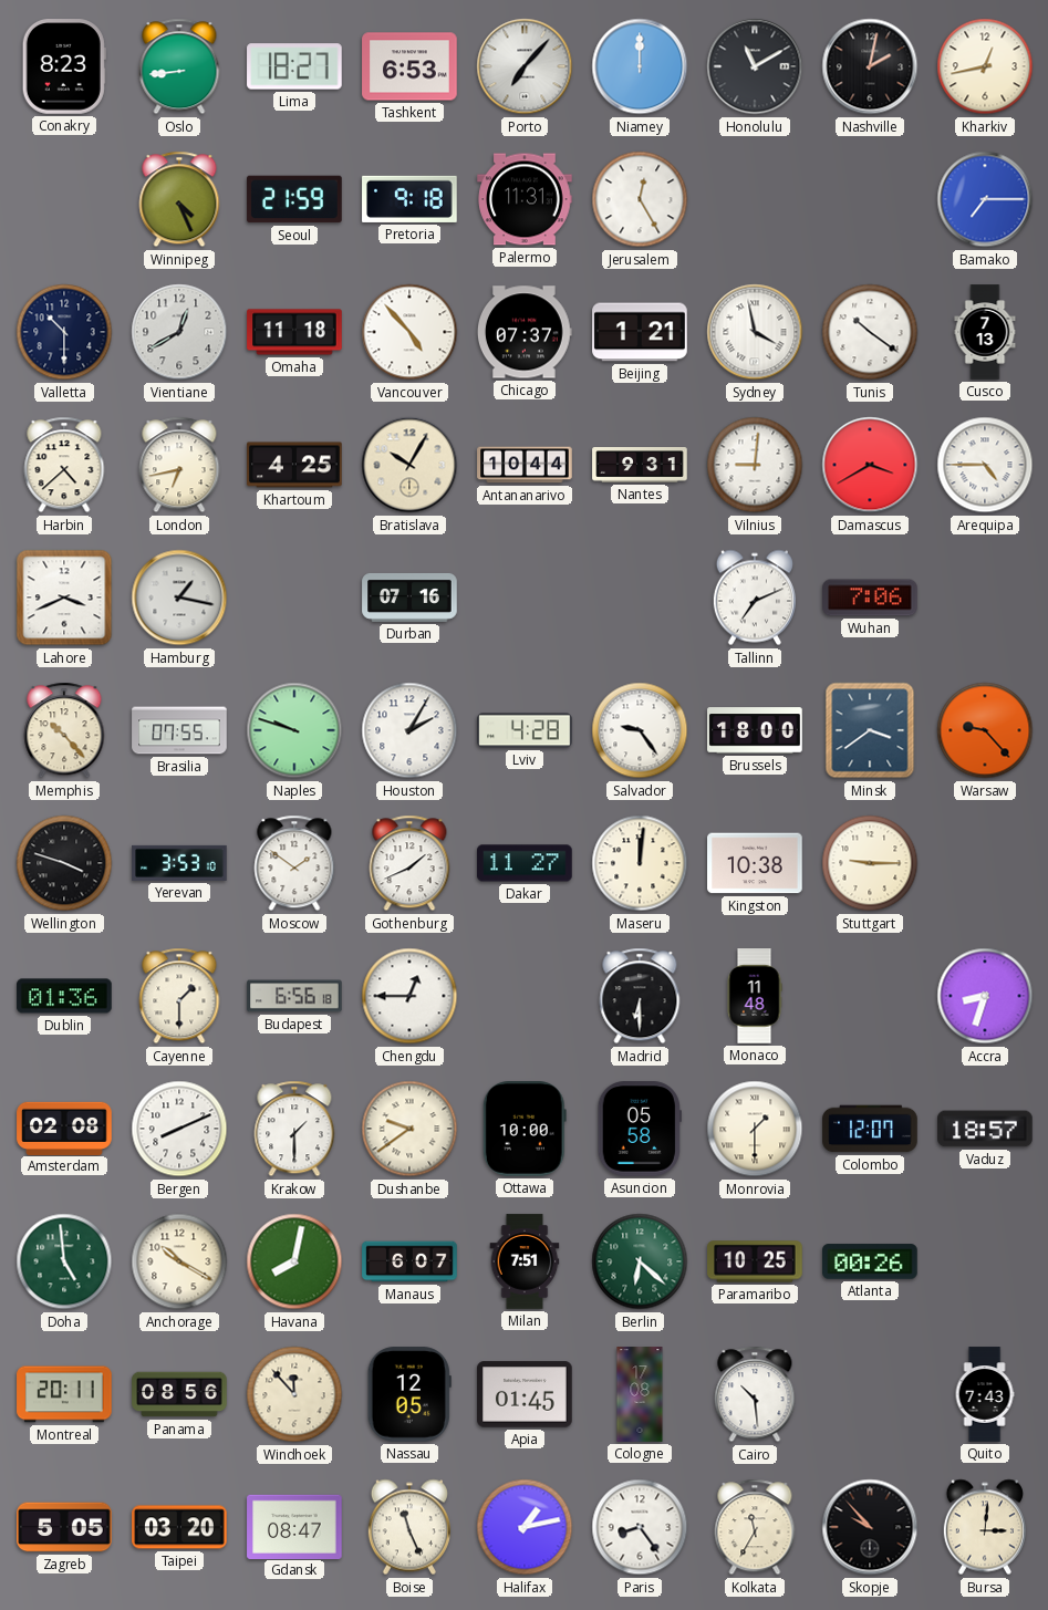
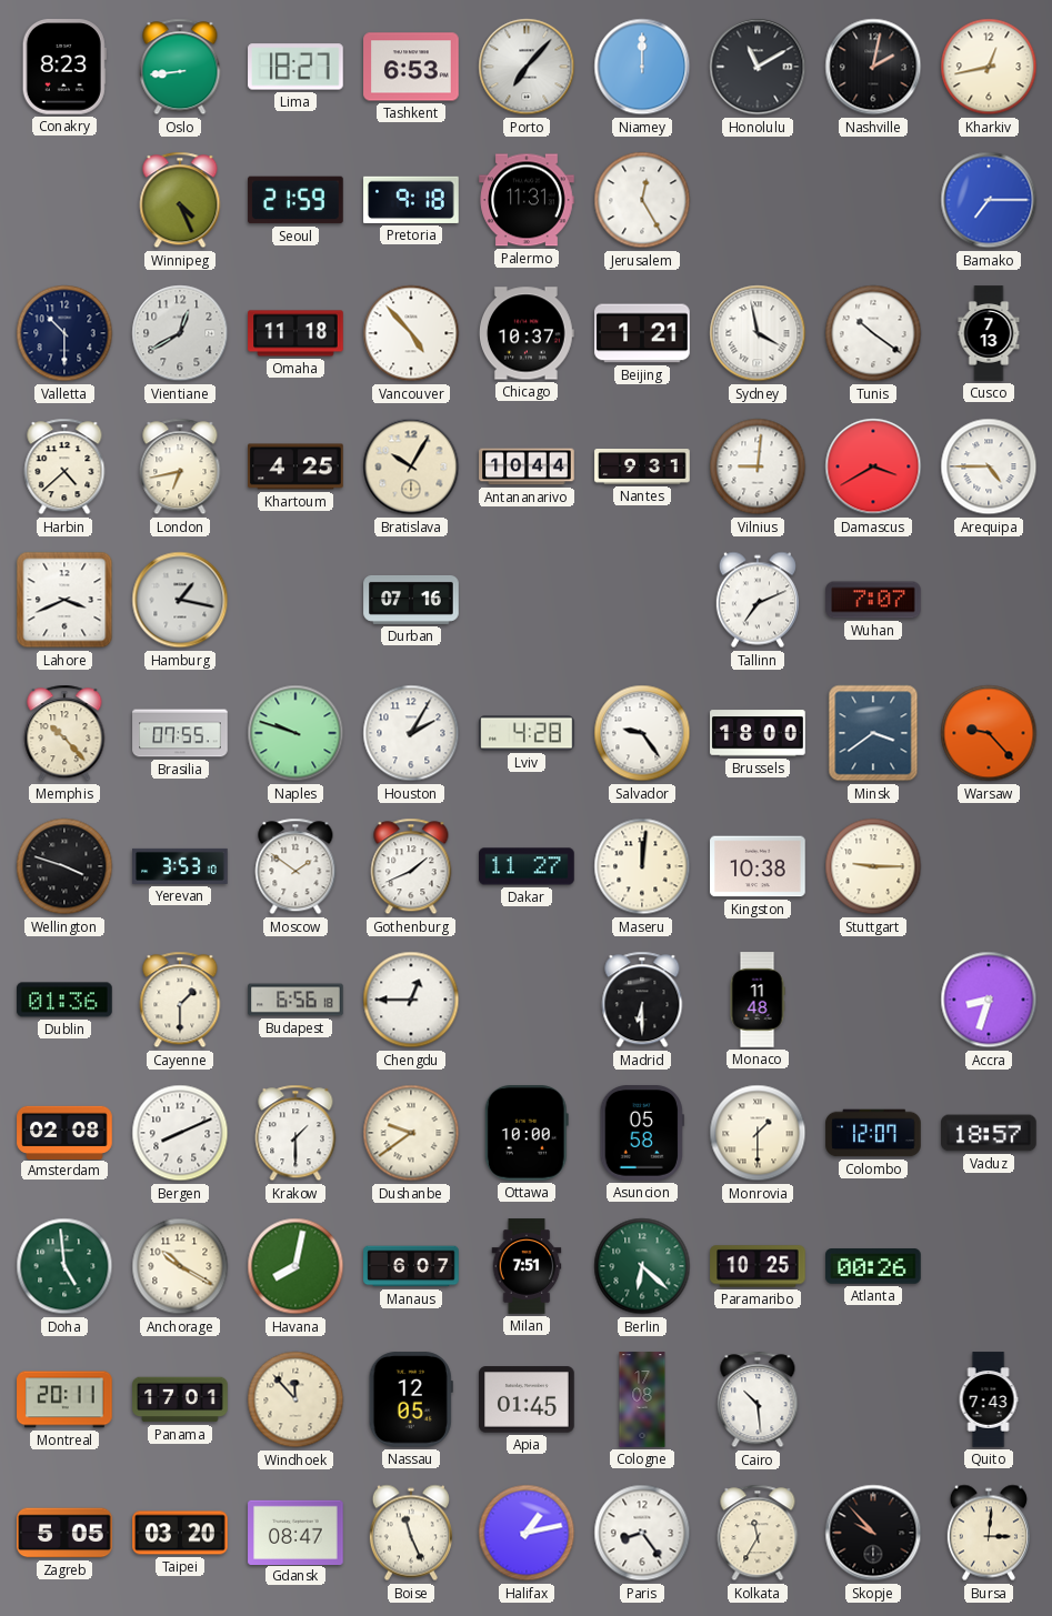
Chicago: 07:37 -> 10:37 (527, 333)
Wuhan: 7:06 -> 7:07 (873, 600)
Panama: 08:56 -> 17:01 (180, 1399)
